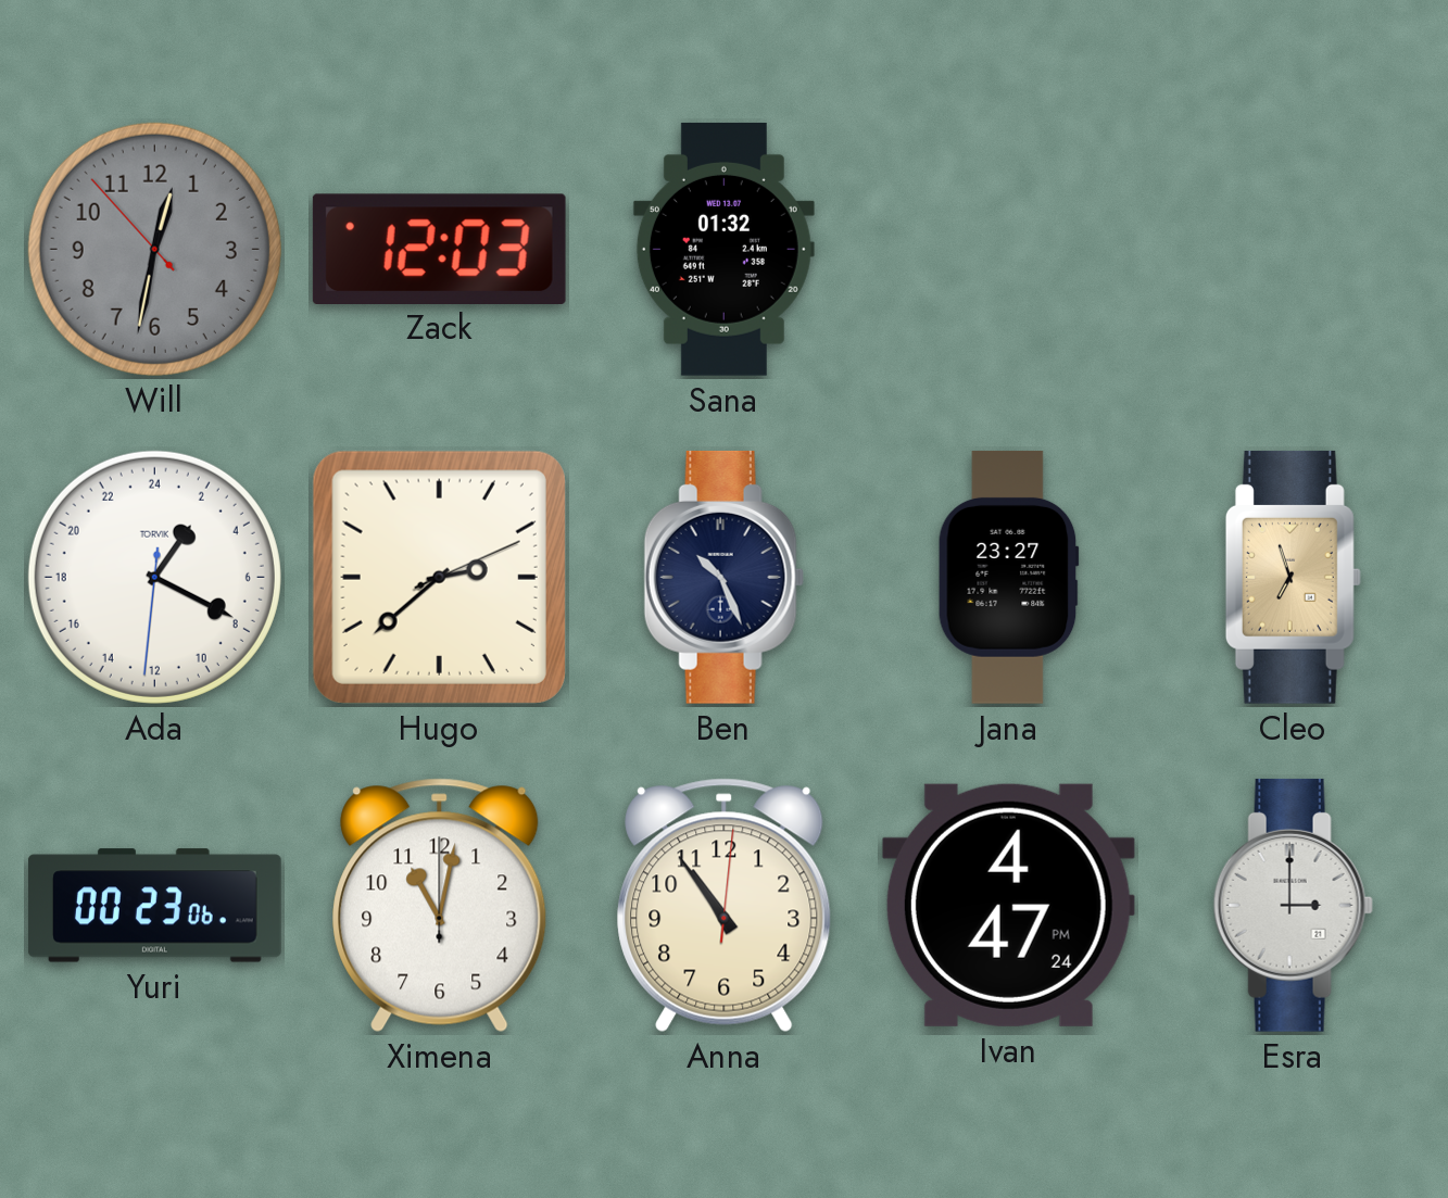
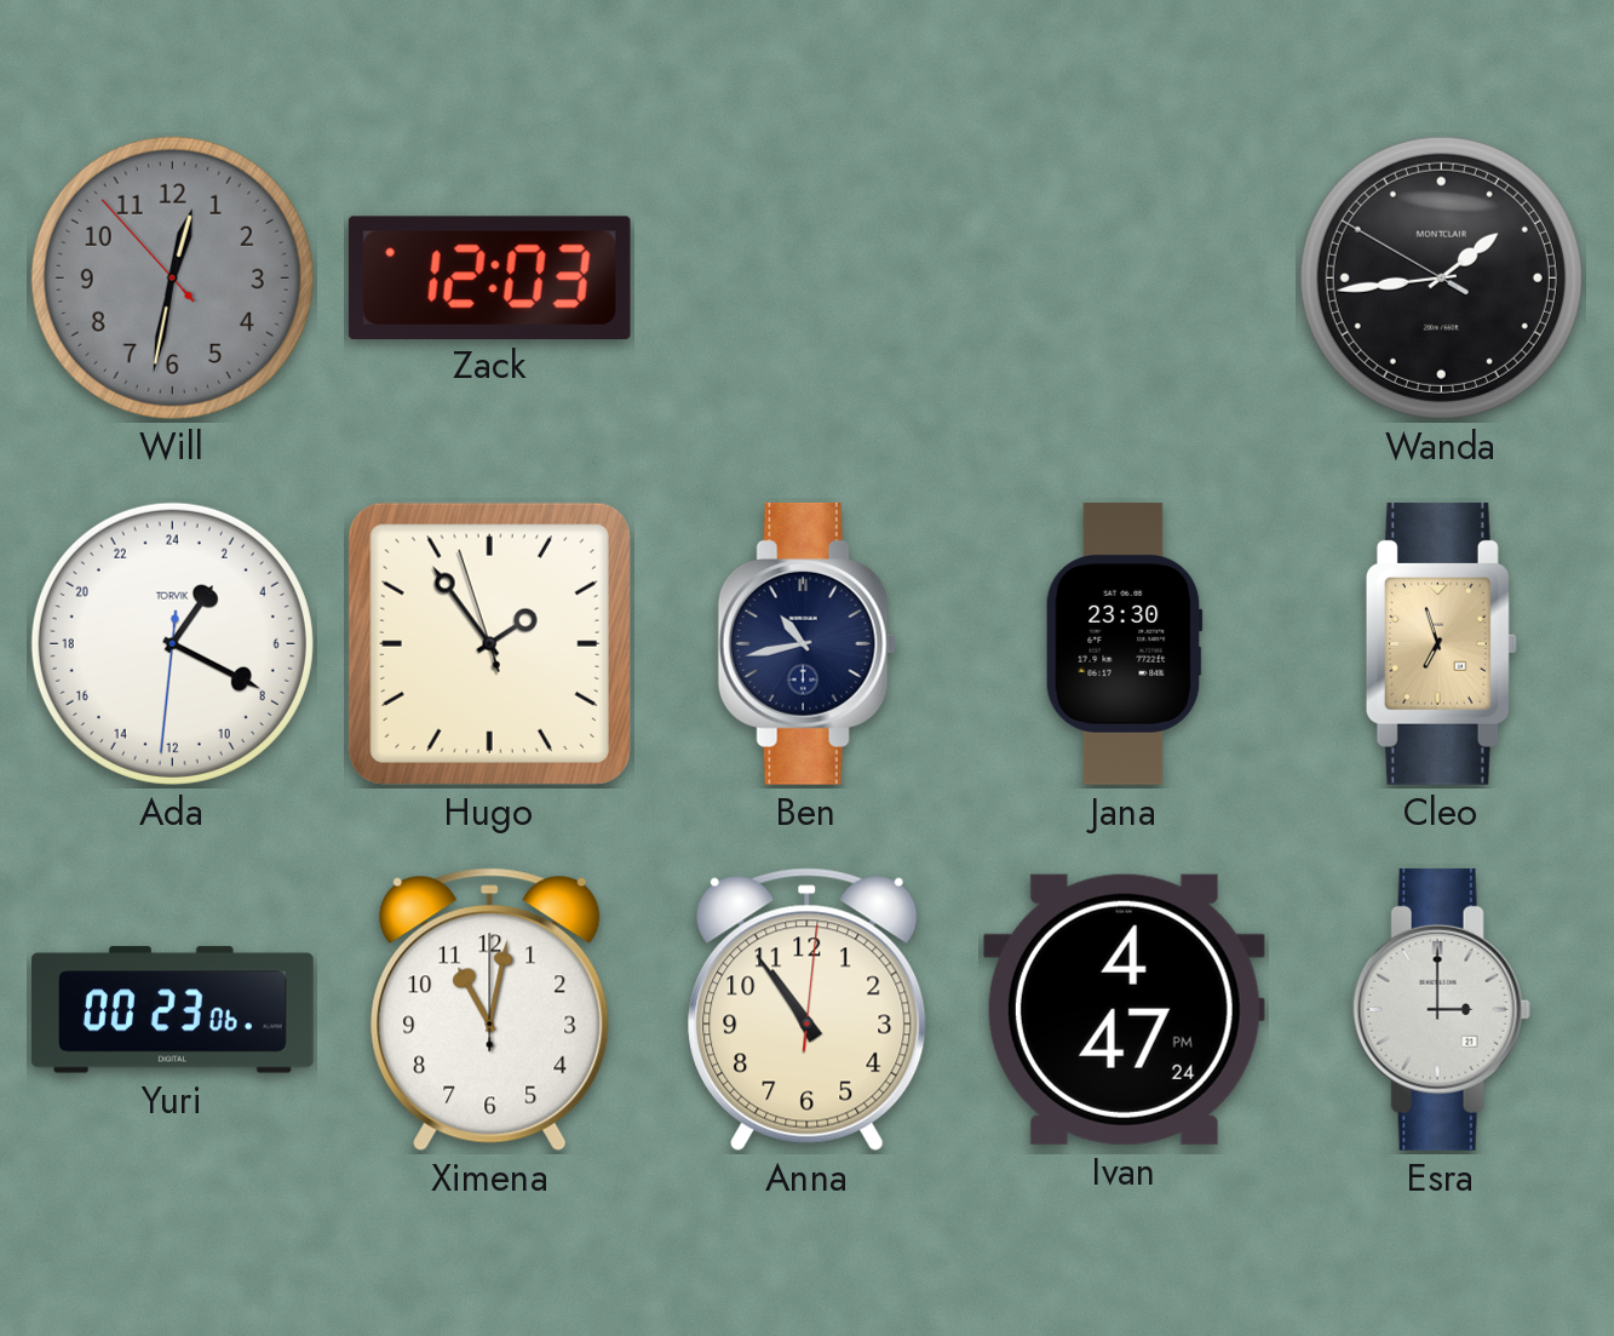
Sana: 01:32 -> none (723, 249)
Wanda: none -> 1:43 (1441, 277)
Hugo: 2:38 -> 1:53 (489, 643)
Ben: 10:26 -> 10:43 (806, 643)
Jana: 23:27 -> 23:30 (1124, 643)
